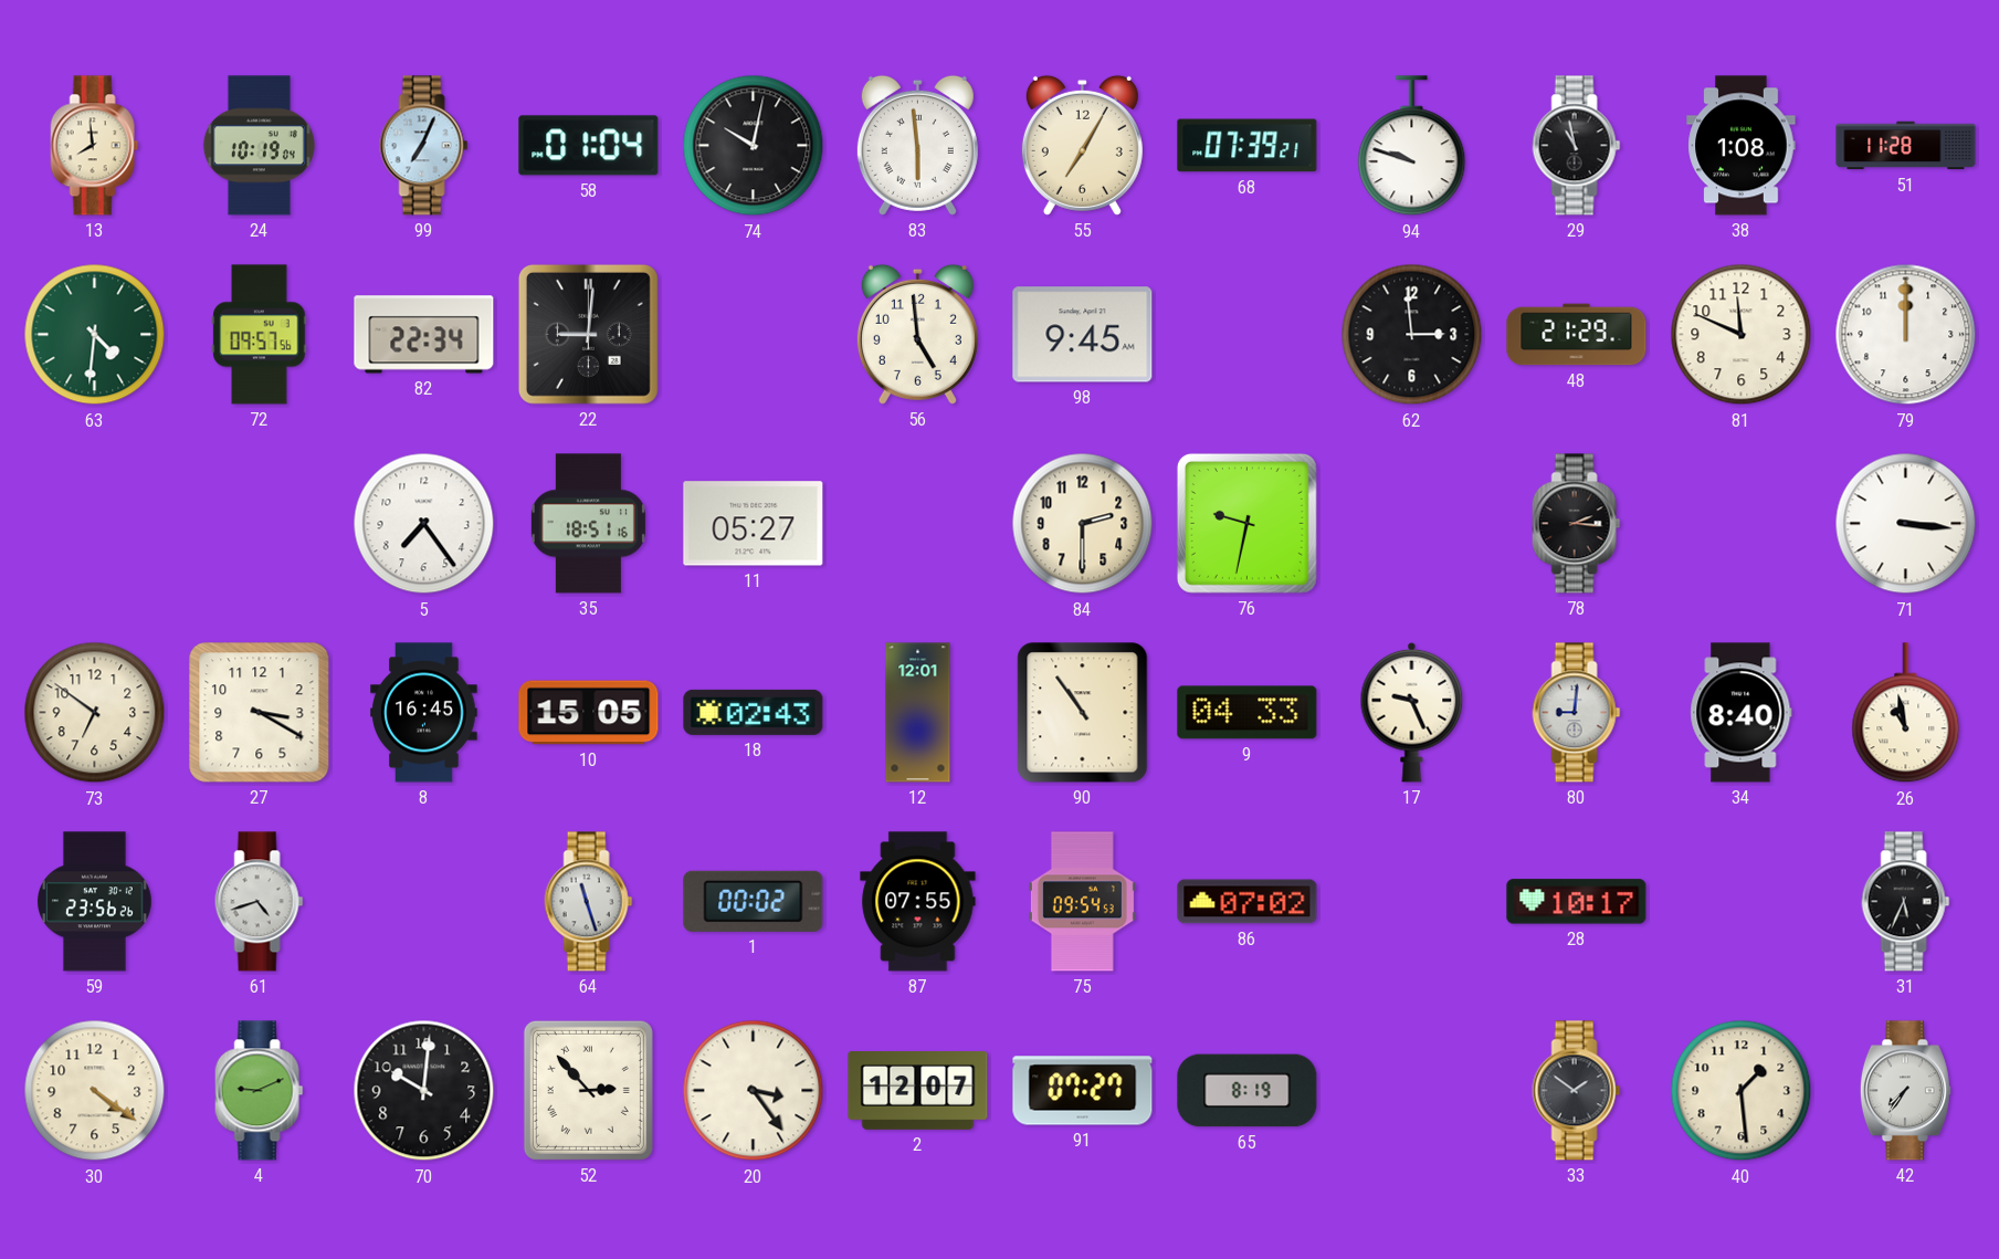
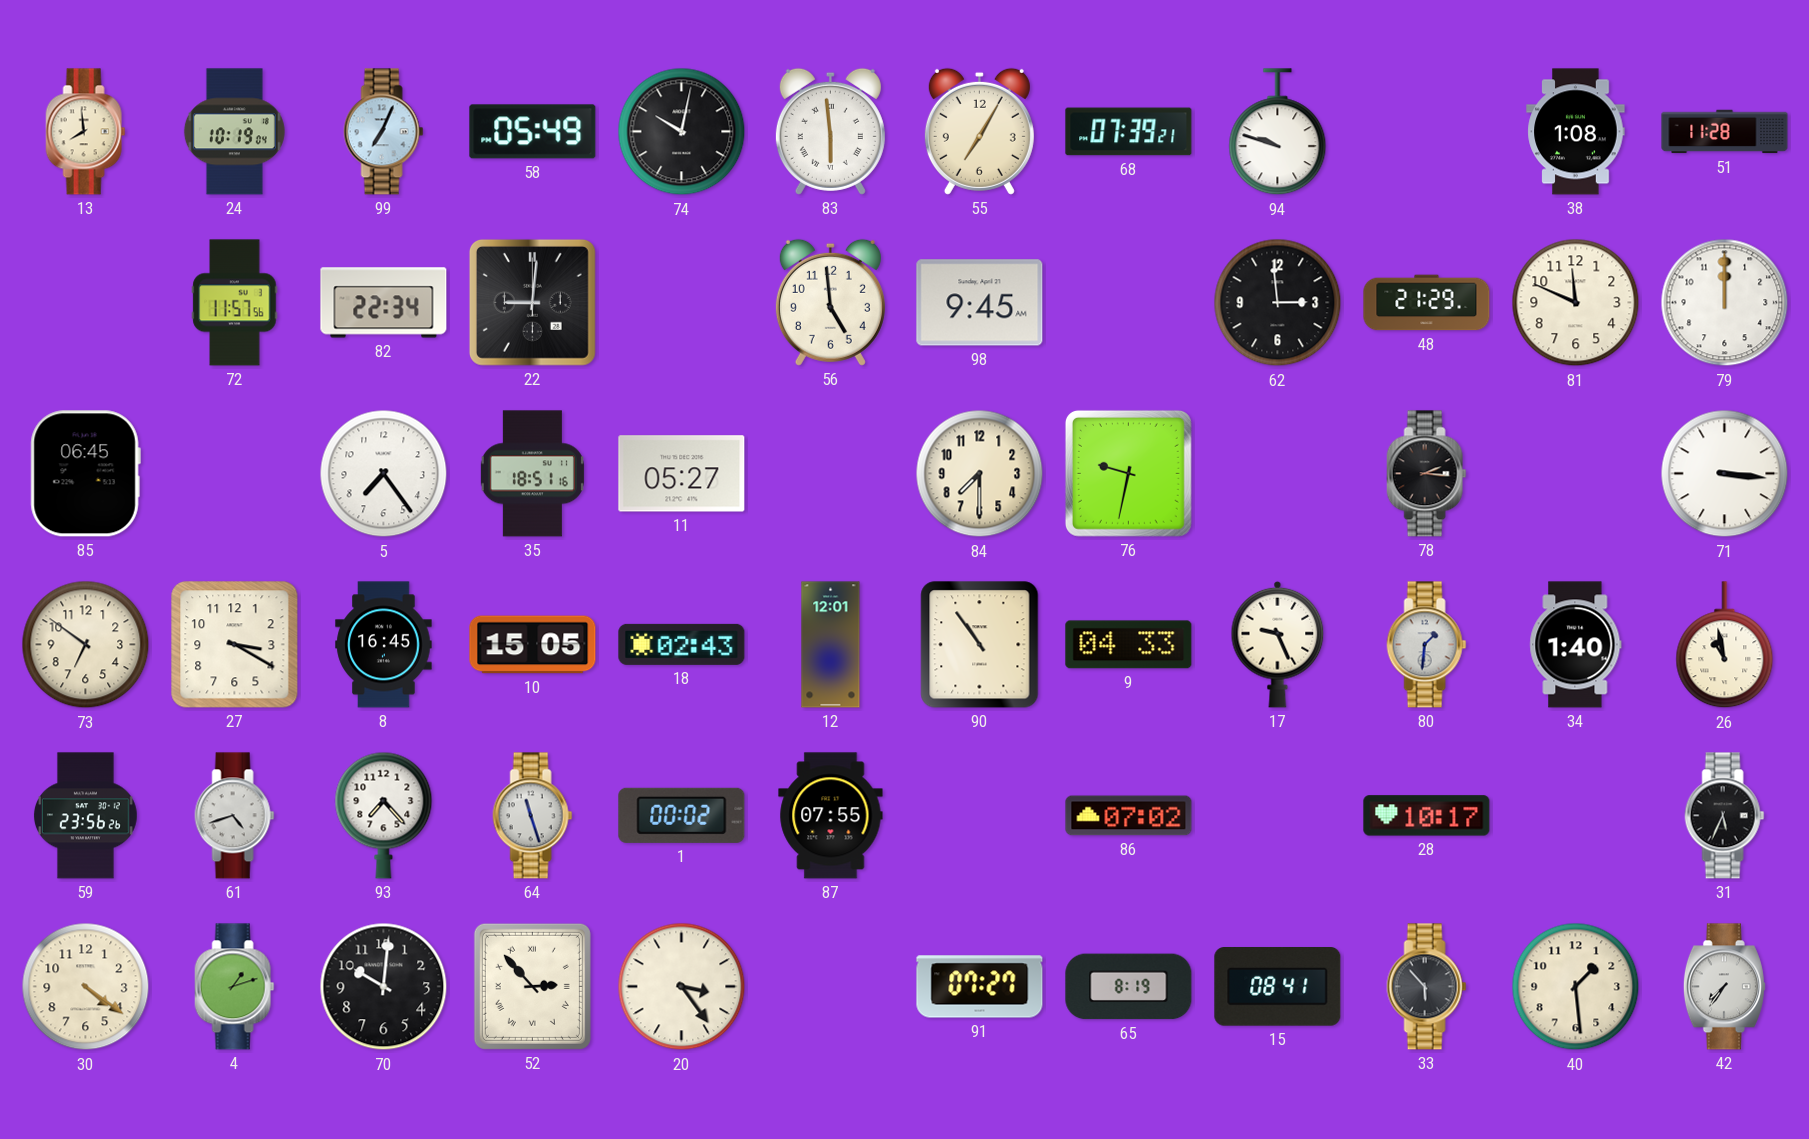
58: 01:04 -> 05:49 (533, 132)
29: 10:58 -> none (1577, 146)
63: 4:31 -> none (95, 335)
72: 09:57 -> 11:57 (235, 303)
85: none -> 06:45 (85, 474)
84: 2:30 -> 7:30 (980, 474)
80: 9:01 -> 1:31 (1427, 645)
34: 8:40 -> 1:40 (1576, 645)
93: none -> 7:23 (384, 815)
75: 09:54 -> none (1082, 902)
4: 9:11 -> 1:12 (235, 987)
2: 12:07 -> none (918, 1091)
15: none -> 08:41 (1278, 987)
33: 1:51 -> 5:53 (1427, 987)
